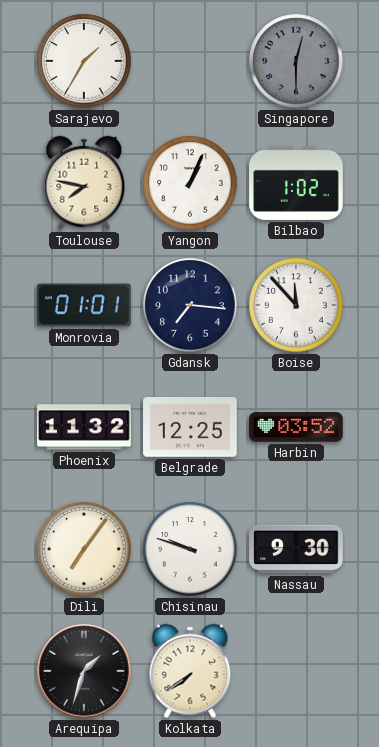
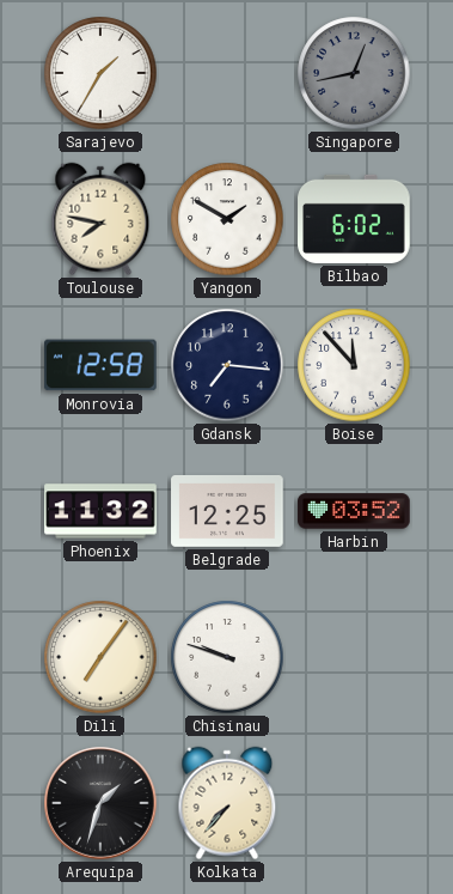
Singapore: 12:30 -> 12:43 (354, 73)
Yangon: 1:04 -> 1:50 (227, 219)
Bilbao: 1:02 -> 6:02 (354, 219)
Monrovia: 01:01 -> 12:58 (102, 365)
Nassau: 9:30 -> none (296, 549)
Kolkata: 7:39 -> 7:37 (227, 803)
